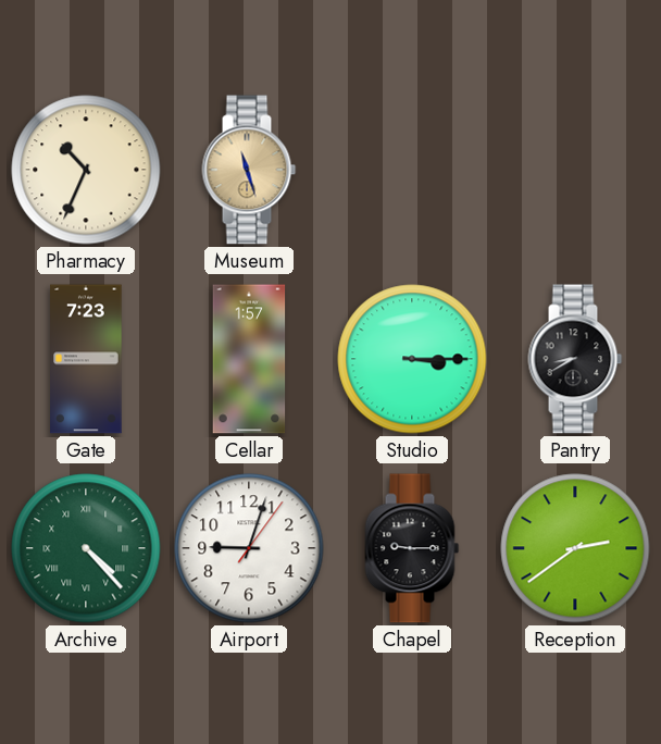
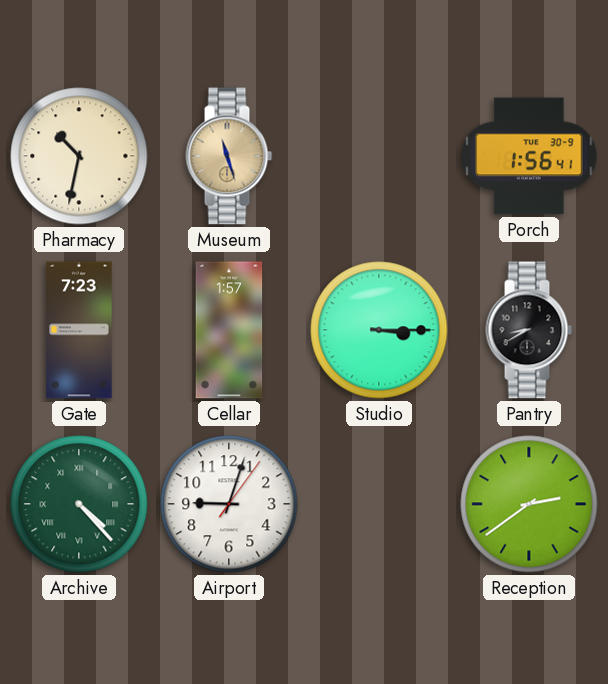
Pharmacy: 10:34 -> 10:32 (79, 156)
Porch: none -> 1:56 (529, 156)
Chapel: 9:15 -> none (412, 548)
